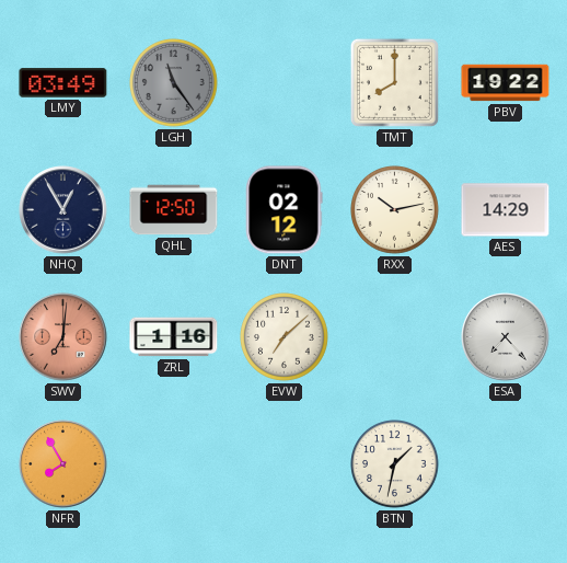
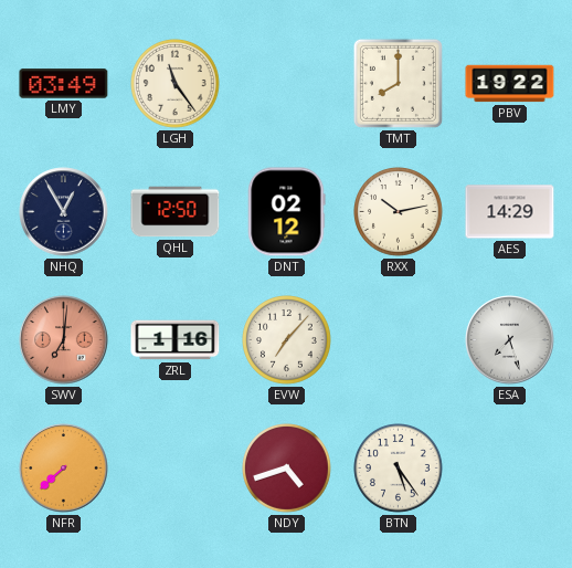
LGH dial: grey -> cream (176, 84)
EVW: 7:08 -> 7:07 (287, 340)
ESA: 7:23 -> 7:27 (510, 340)
NFR: 7:55 -> 7:38 (64, 469)
NDY: none -> 4:42 (287, 469)
BTN: 1:32 -> 5:24 (399, 469)
